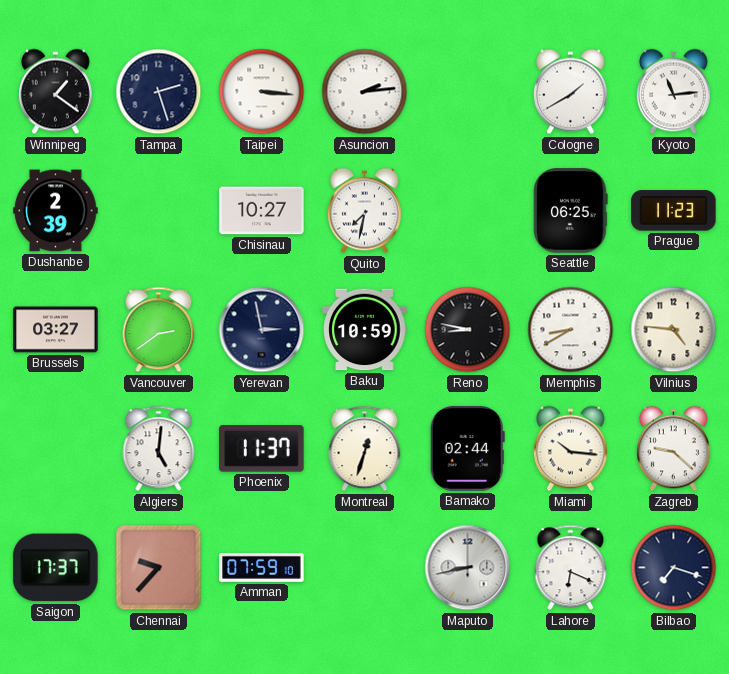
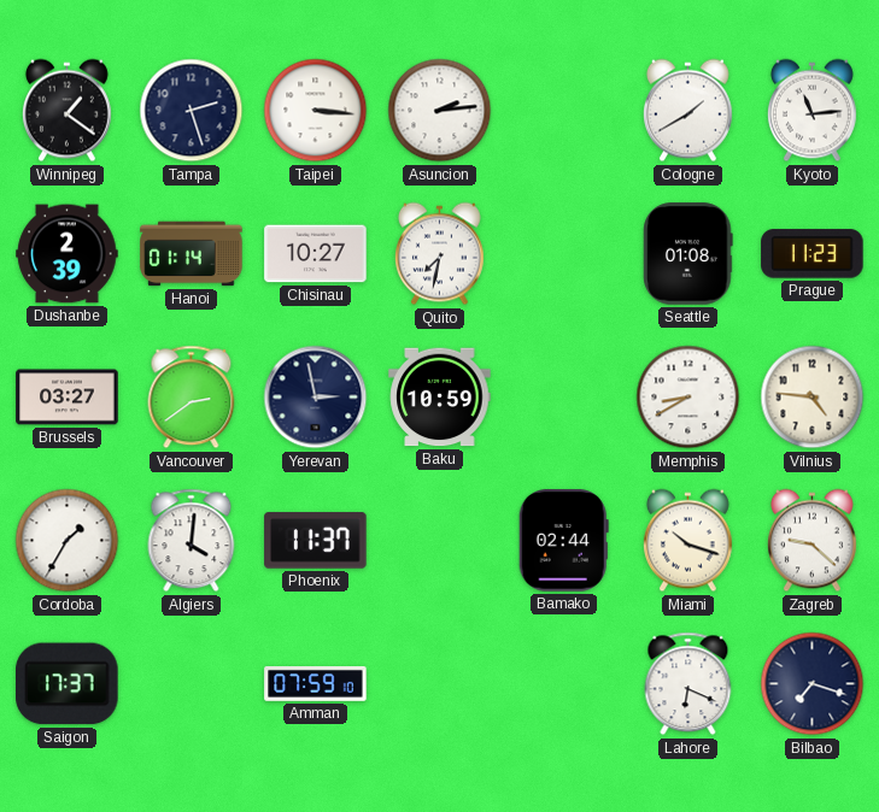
Hanoi: none -> 01:14 (192, 254)
Seattle: 06:25 -> 01:08 (688, 254)
Reno: 8:47 -> none (468, 330)
Cordoba: none -> 1:35 (68, 541)
Algiers: 5:01 -> 4:01 (192, 541)
Montreal: 12:33 -> none (365, 449)
Miami: 10:16 -> 10:18 (687, 541)
Chennai: 9:37 -> none (159, 568)
Maputo: 8:43 -> none (468, 568)
